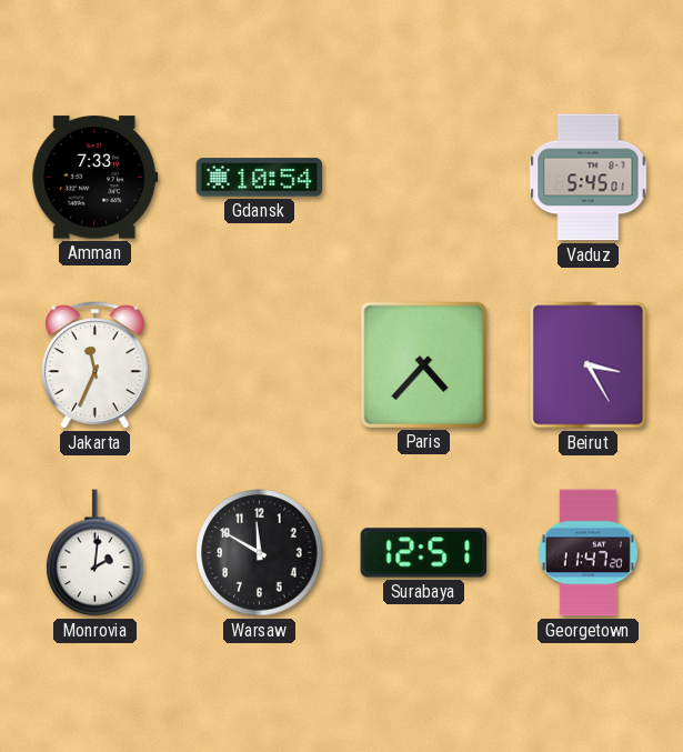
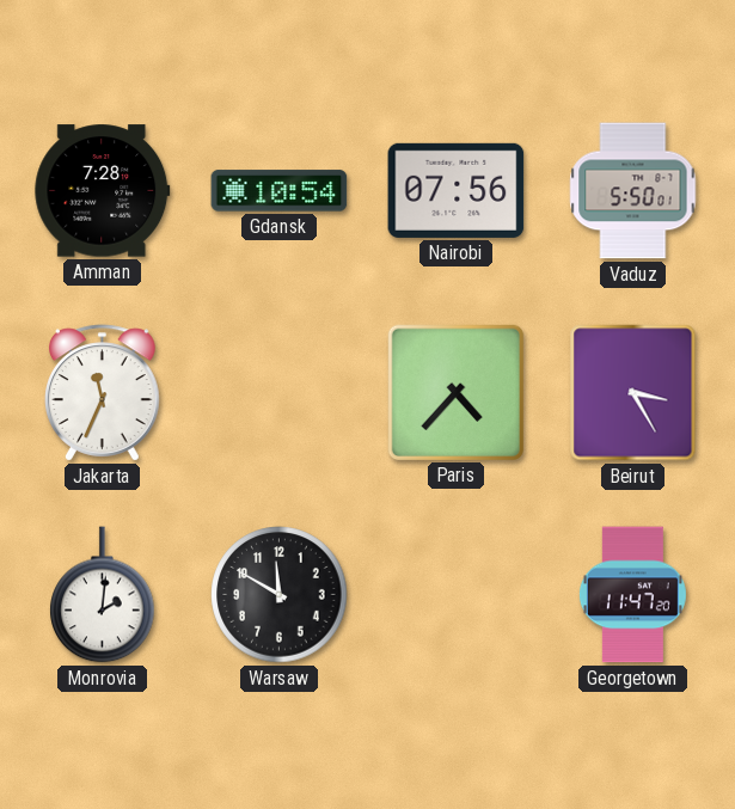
Amman: 7:33 -> 7:28 (103, 191)
Nairobi: none -> 07:56 (457, 190)
Vaduz: 5:45 -> 5:50 (633, 191)
Surabaya: 12:51 -> none (424, 553)
